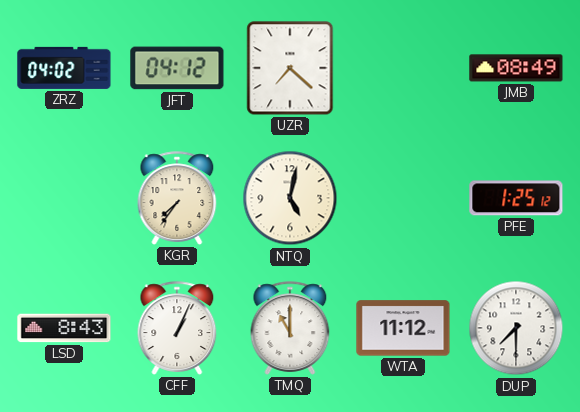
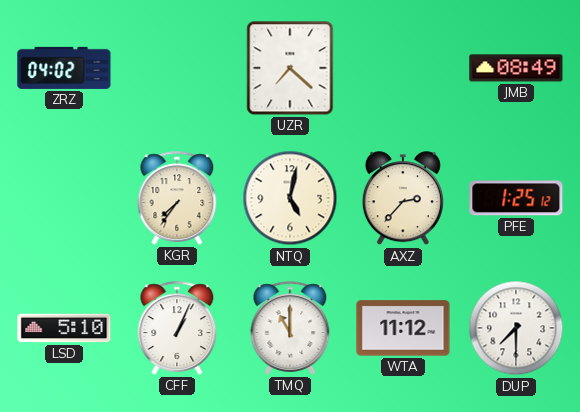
JFT: 04:12 -> none (177, 68)
AXZ: none -> 2:37 (403, 199)
LSD: 8:43 -> 5:10 (64, 328)
